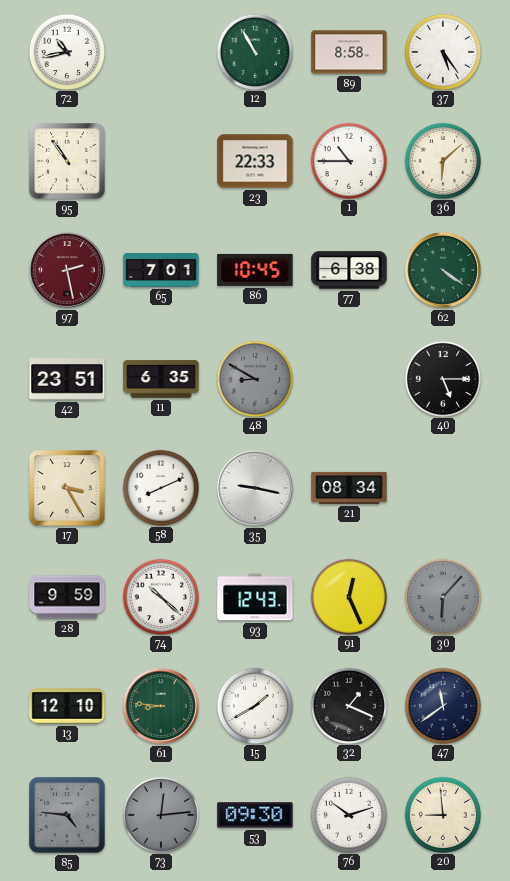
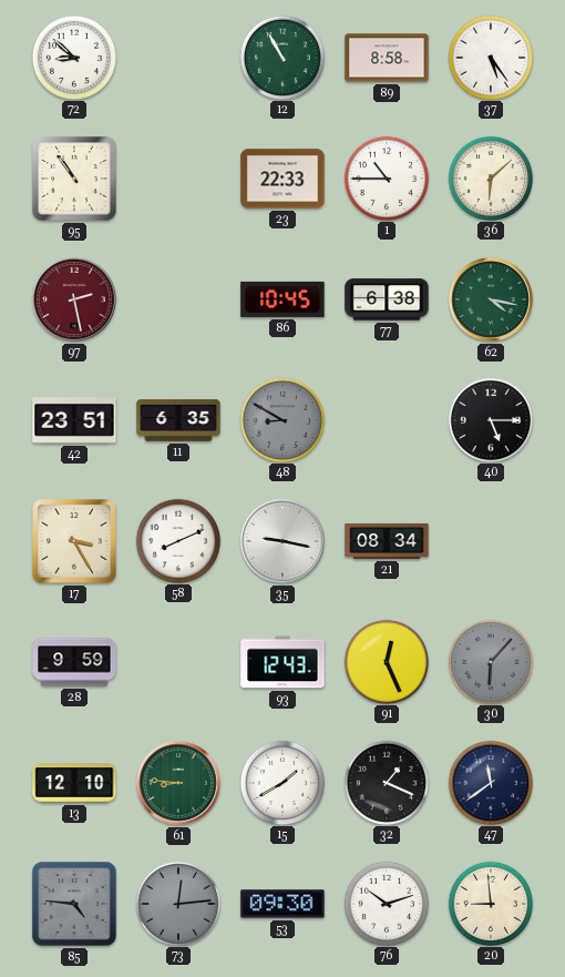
72: 10:43 -> 8:52 (73, 57)
65: 7:01 -> none (161, 270)
62: 4:21 -> 4:17 (492, 301)
74: 10:22 -> none (160, 596)
